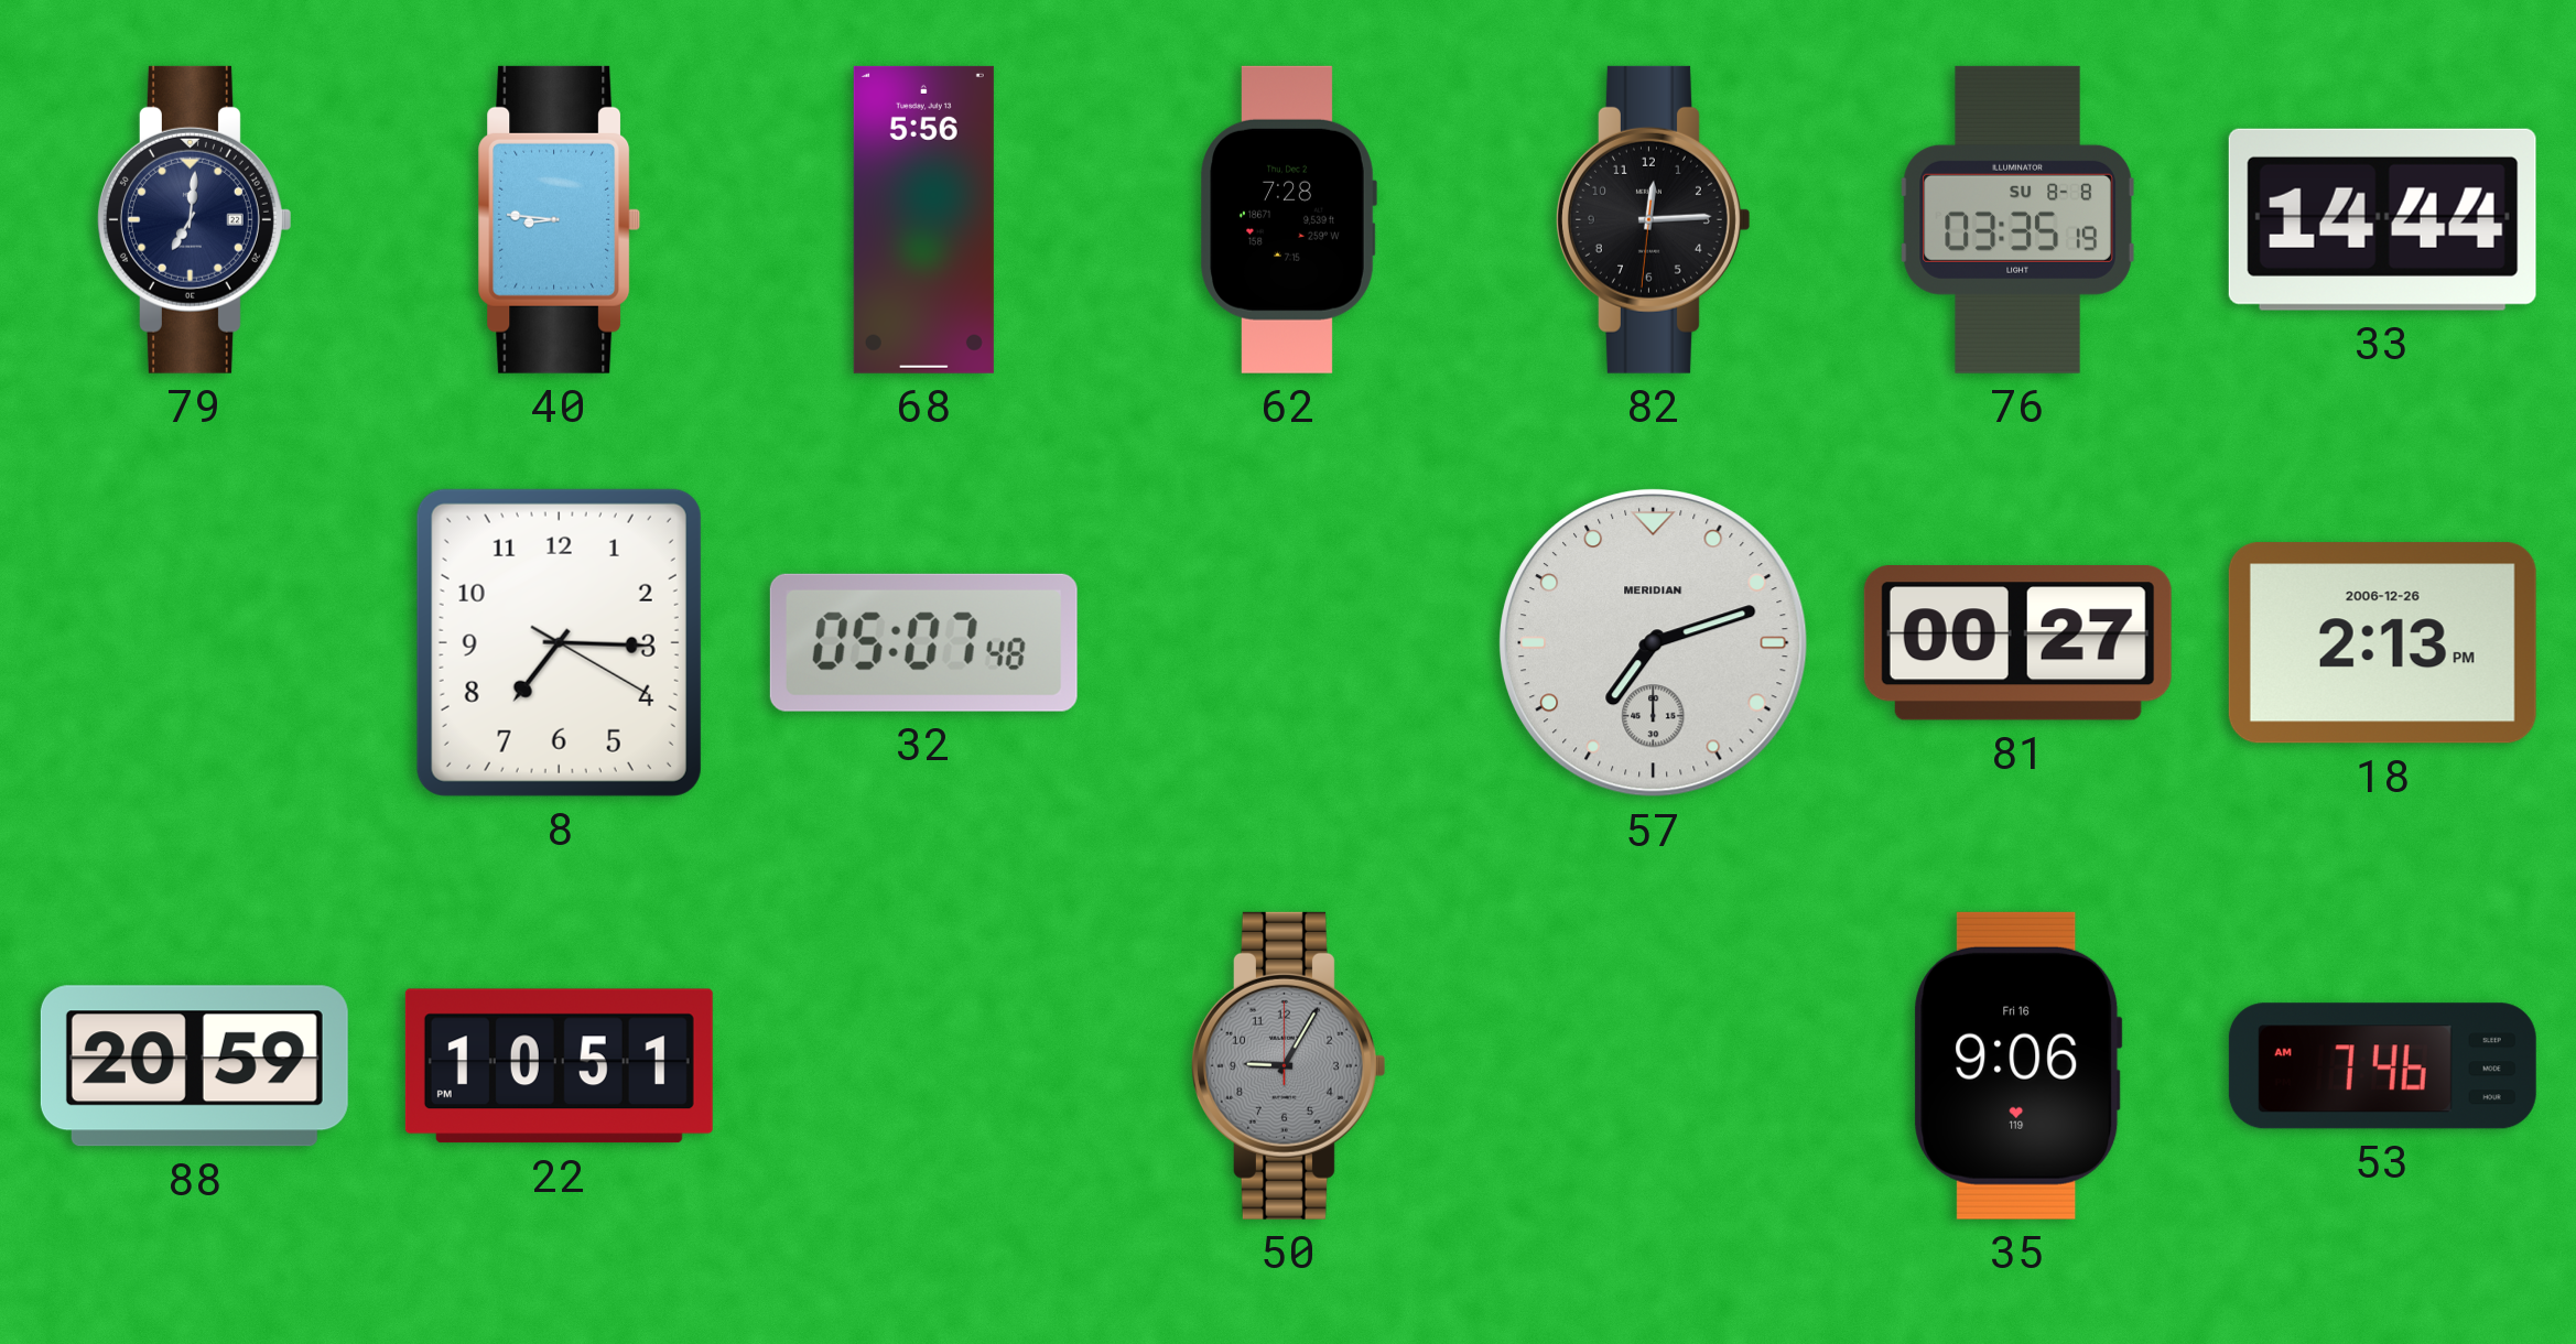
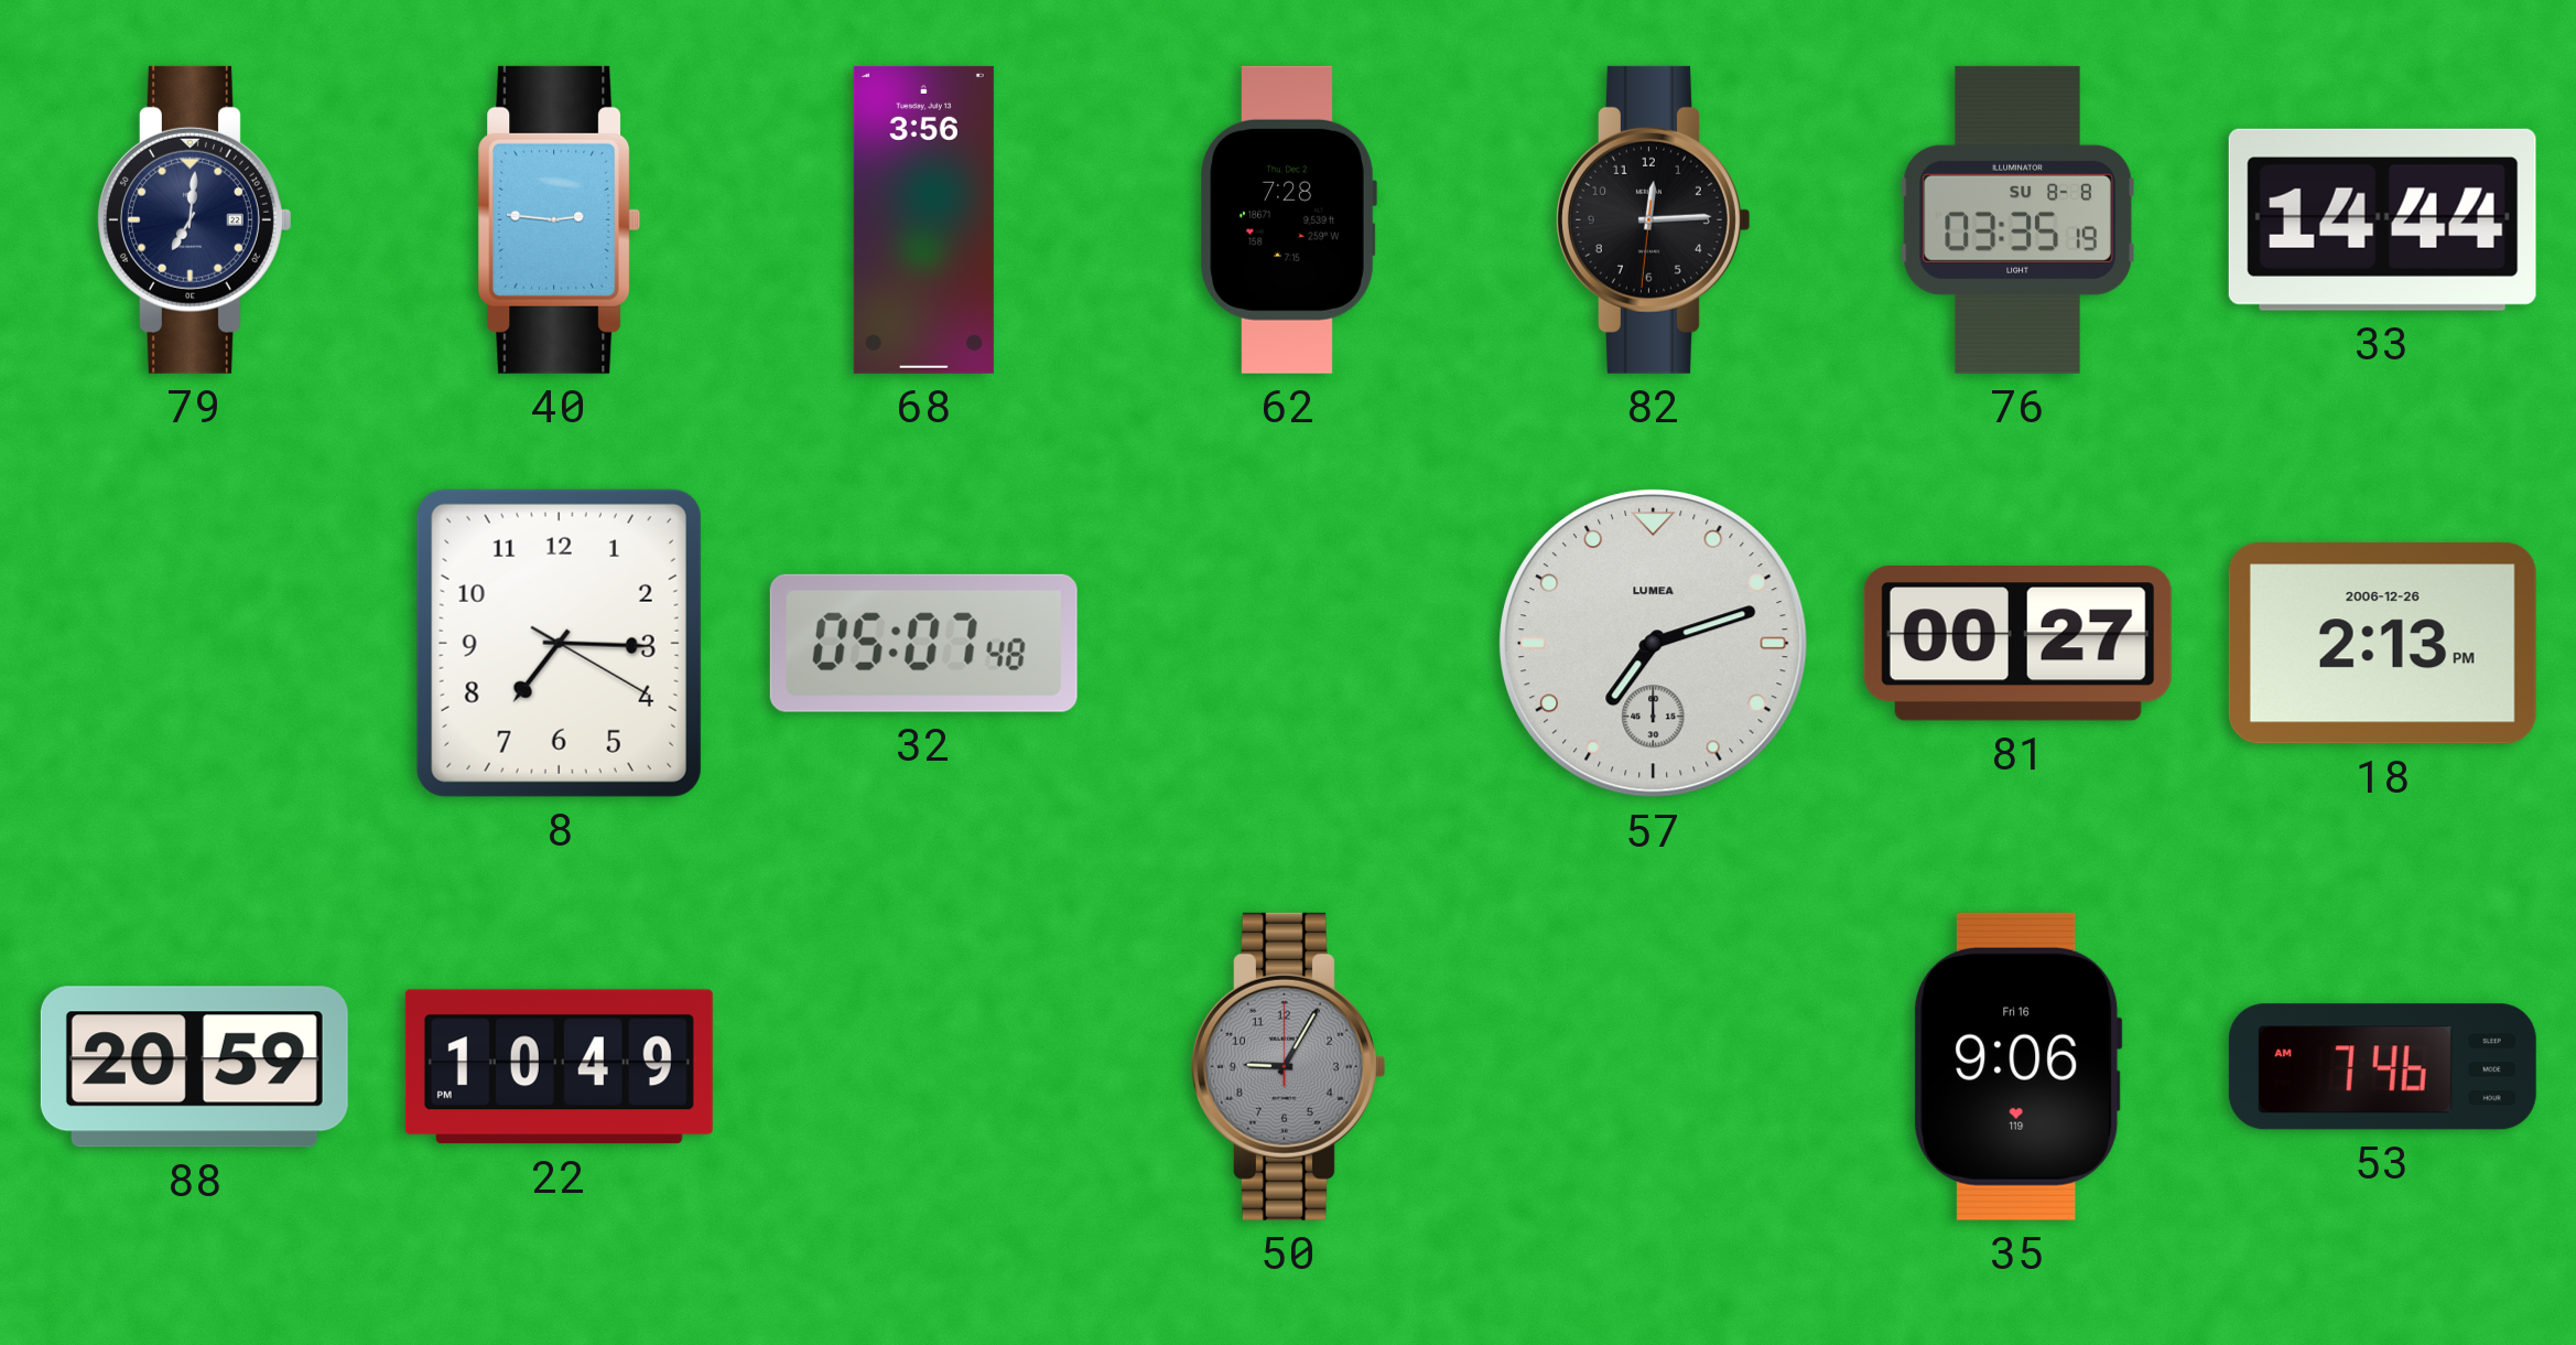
40: 8:46 -> 2:46 (560, 219)
68: 5:56 -> 3:56 (923, 219)
57 brand: MERIDIAN -> LUMEA (1654, 644)
22: 10:51 -> 10:49 (559, 1067)
